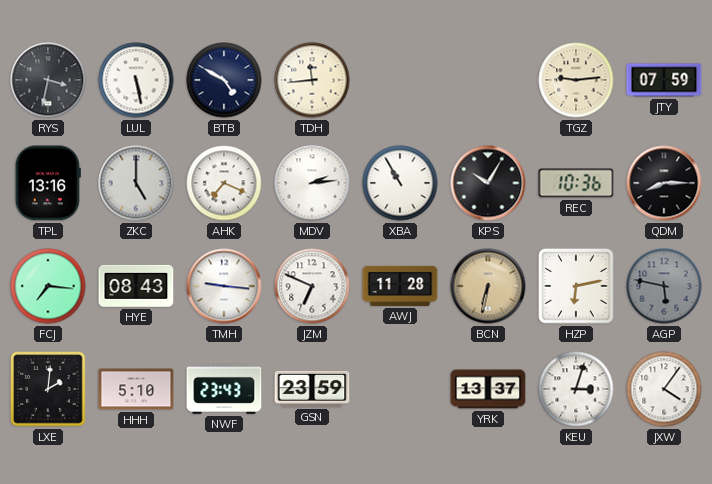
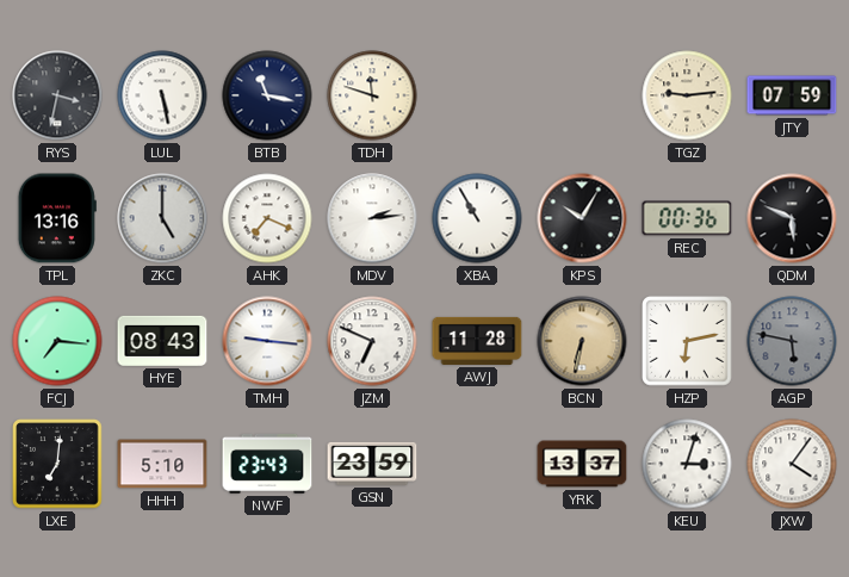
BTB: 4:50 -> 11:17 (267, 95)
TDH: 11:44 -> 11:48 (372, 95)
REC: 10:36 -> 00:36 (687, 218)
QDM: 8:15 -> 5:49 (792, 218)
LXE: 2:01 -> 7:01 (57, 464)
